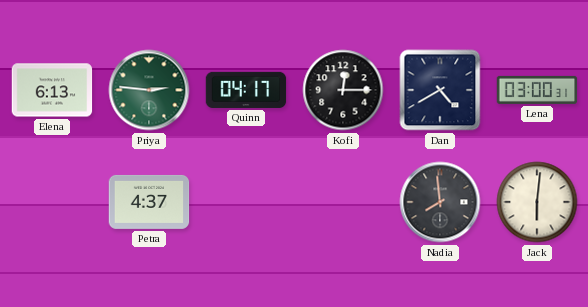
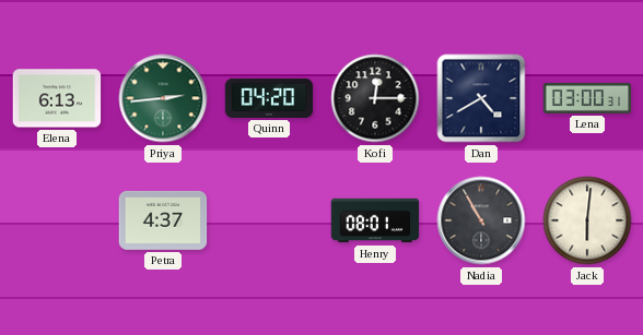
Priya: 2:46 -> 2:44 (163, 98)
Quinn: 04:17 -> 04:20 (269, 98)
Henry: none -> 08:01 (375, 220)
Nadia: 7:59 -> 10:55 (481, 220)
